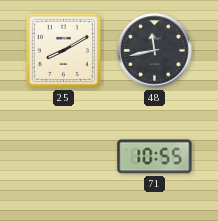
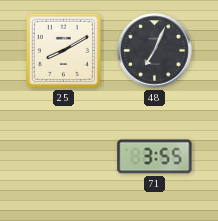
48: 11:43 -> 7:04 (155, 51)
71: 10:55 -> 3:55 (155, 157)
